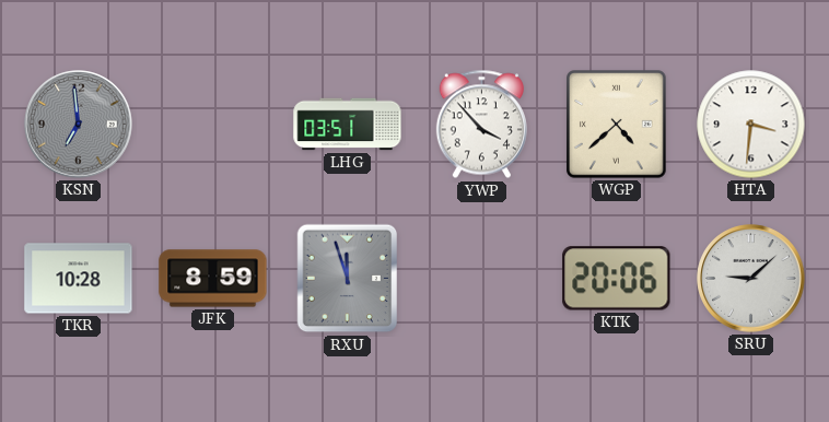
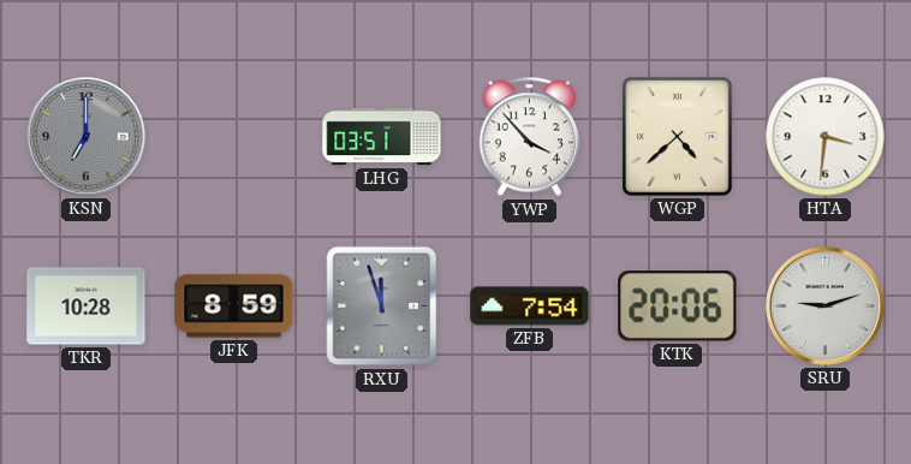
KSN: 6:59 -> 7:00 (87, 137)
ZFB: none -> 7:54 (530, 307)
SRU: 9:08 -> 9:12 (826, 307)
